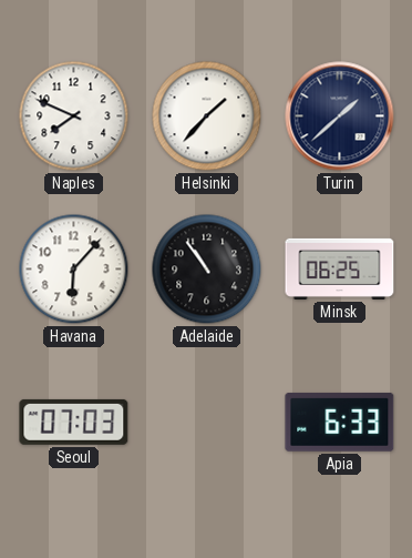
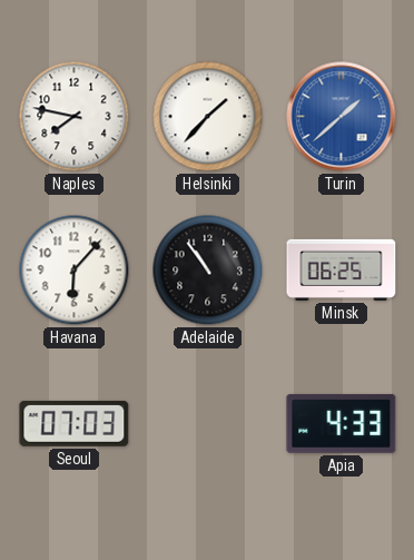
Naples: 7:49 -> 7:47 (75, 117)
Turin dial: navy -> blue (342, 117)
Apia: 6:33 -> 4:33 (342, 423)
